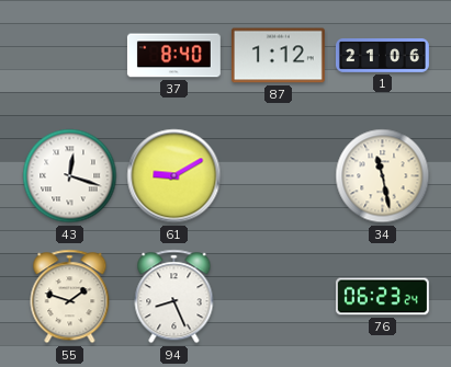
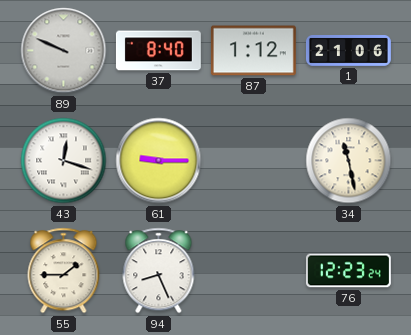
89: none -> 9:49 (64, 51)
61: 9:10 -> 9:15 (159, 161)
55: 1:48 -> 1:45 (64, 271)
76: 06:23 -> 12:23 (348, 271)
